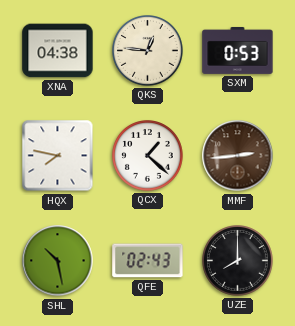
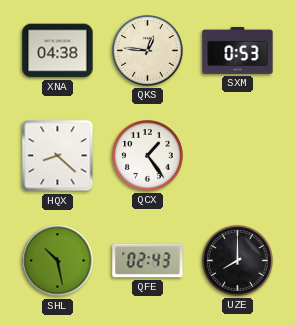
HQX: 7:47 -> 8:22 (58, 156)
QCX: 1:22 -> 1:24 (148, 156)
MMF: 2:44 -> none (238, 156)
